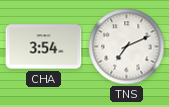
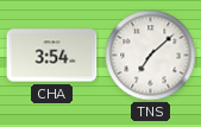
TNS: 7:11 -> 7:08 (151, 56)
